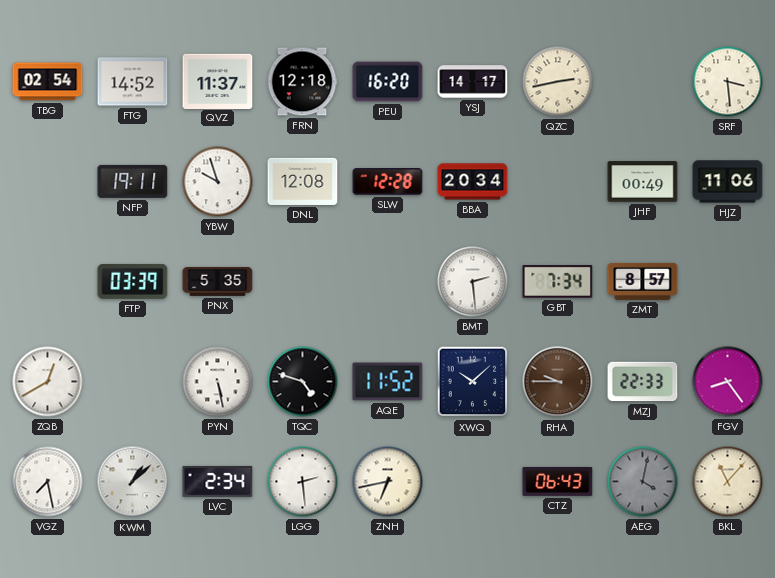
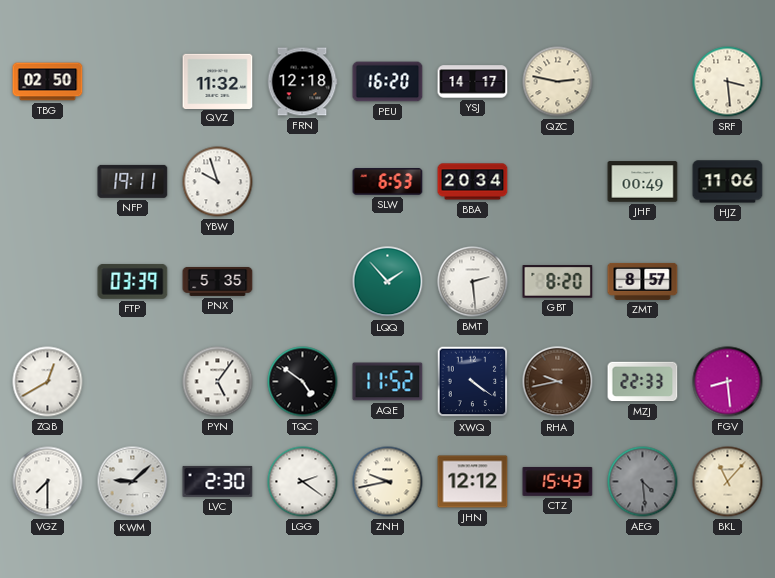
TBG: 02:54 -> 02:50 (48, 82)
FTG: 14:52 -> none (133, 82)
QVZ: 11:37 -> 11:32 (218, 81)
QZC: 2:43 -> 2:47 (558, 82)
DNL: 12:08 -> none (303, 181)
SLW: 12:28 -> 6:53 (388, 182)
LQQ: none -> 1:53 (388, 282)
GBT: 7:34 -> 8:20 (558, 282)
PYN: 5:28 -> 5:06 (218, 382)
TQC: 4:48 -> 4:51 (303, 382)
XWQ: 10:08 -> 4:21 (473, 382)
RHA: 9:45 -> 9:43 (558, 382)
FGV: 8:24 -> 8:29 (728, 382)
VGZ: 7:28 -> 7:30 (48, 482)
KWM: 1:08 -> 9:08 (133, 482)
LVC: 2:34 -> 2:30 (218, 481)
LGG: 2:29 -> 2:21 (303, 482)
ZNH: 6:43 -> 9:43 (388, 482)
JHN: none -> 12:12 (473, 482)
CTZ: 06:43 -> 15:43 (558, 481)
AEG: 4:02 -> 4:29 (643, 482)
